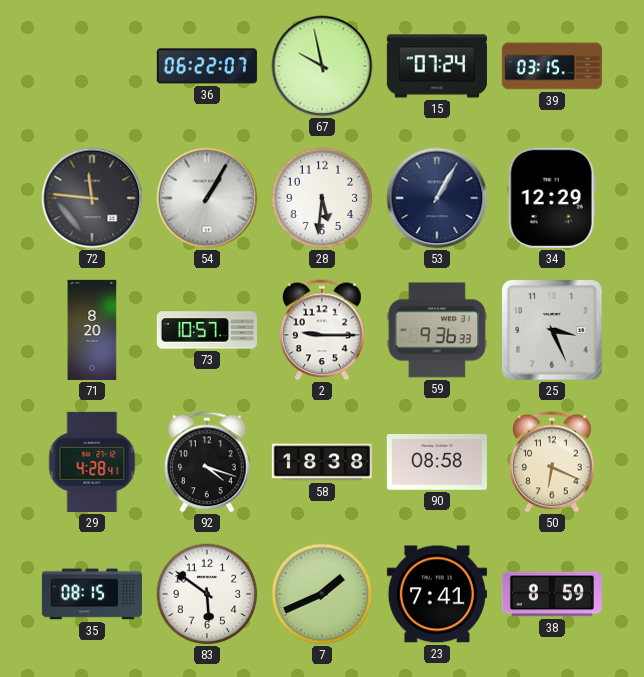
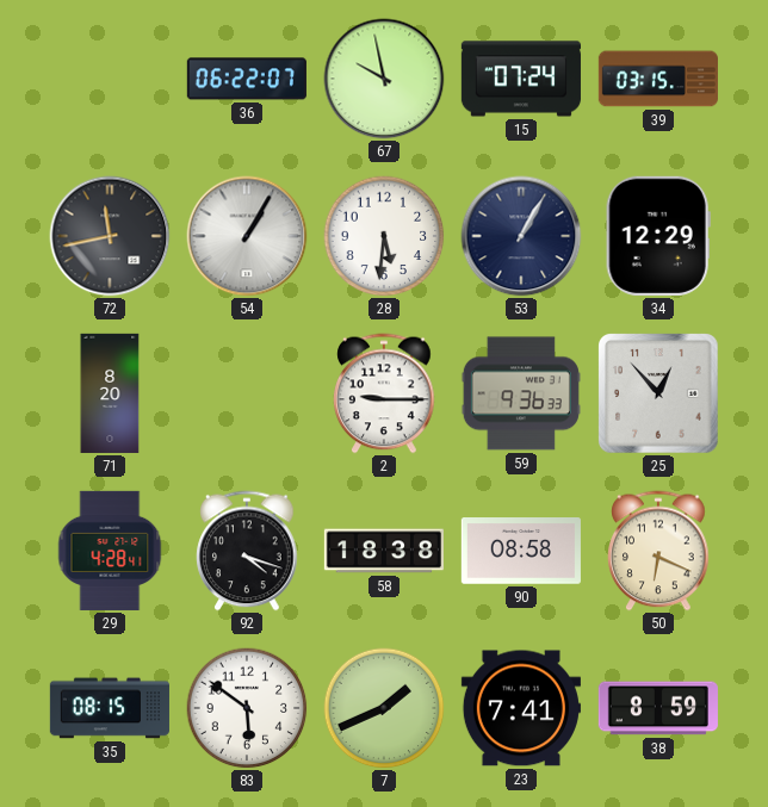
72: 11:46 -> 11:43 (110, 236)
73: 10:57 -> none (207, 330)
25: 3:26 -> 12:53 (659, 395)
